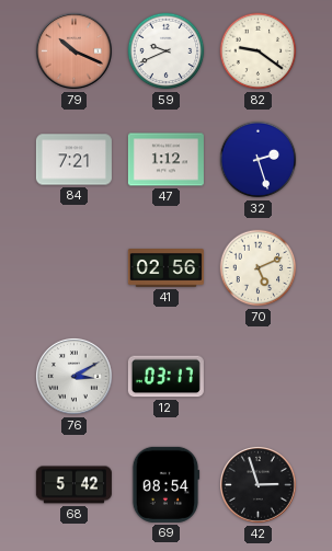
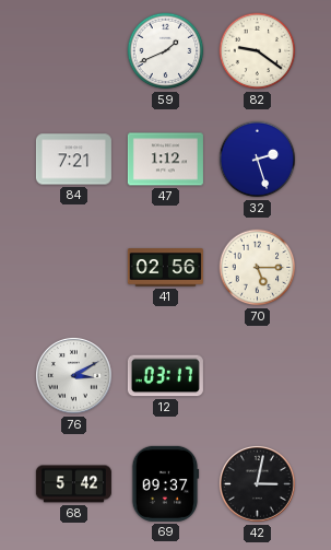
79: 10:19 -> none (73, 50)
59: 9:41 -> 1:41 (166, 51)
70: 5:11 -> 5:15 (258, 268)
69: 08:54 -> 09:37 (165, 483)
42: 2:57 -> 3:02 (257, 483)
